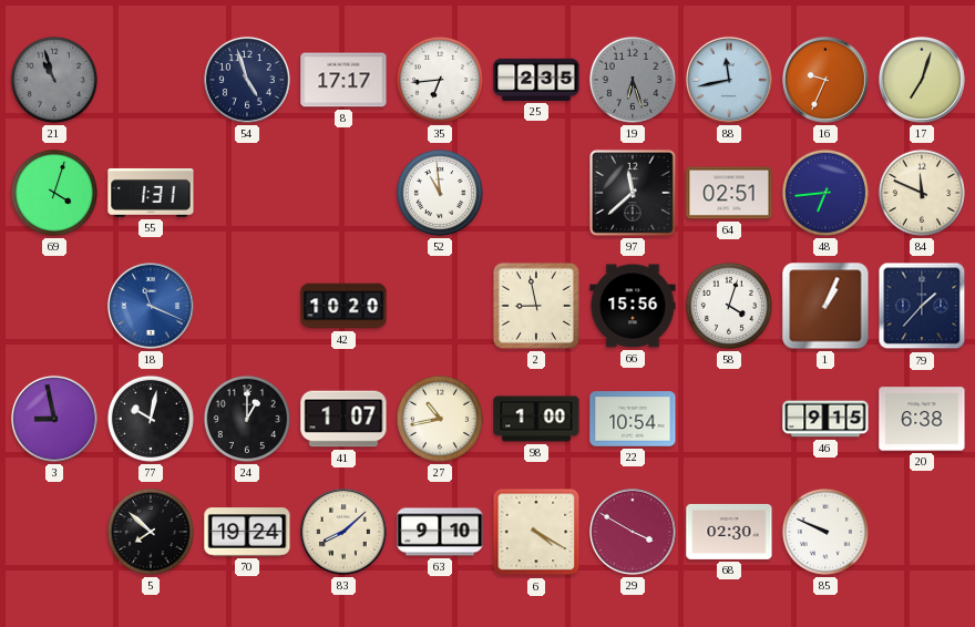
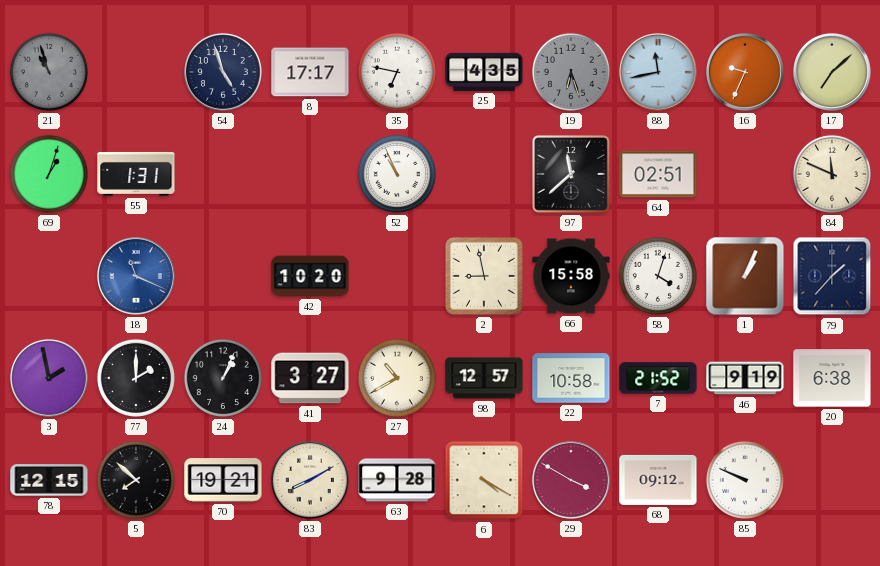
35: 6:44 -> 6:47 (397, 72)
25: 2:35 -> 4:35 (484, 72)
17: 7:03 -> 7:08 (832, 72)
69: 4:03 -> 1:03 (49, 174)
52: 10:59 -> 10:56 (397, 174)
48: 6:44 -> none (825, 193)
66: 15:56 -> 15:58 (571, 276)
3: 8:58 -> 1:58 (49, 378)
77: 10:02 -> 2:00 (136, 378)
24: 1:00 -> 1:04 (223, 378)
41: 1:07 -> 3:27 (310, 378)
27: 10:43 -> 10:40 (397, 378)
98: 1:00 -> 12:57 (484, 378)
22: 10:54 -> 10:58 (571, 378)
7: none -> 21:52 (658, 378)
46: 9:15 -> 9:19 (745, 378)
78: none -> 12:15 (49, 480)
70: 19:24 -> 19:21 (223, 480)
83: 8:08 -> 8:10 (310, 480)
63: 9:10 -> 9:28 (397, 480)
68: 02:30 -> 09:12 (658, 480)
